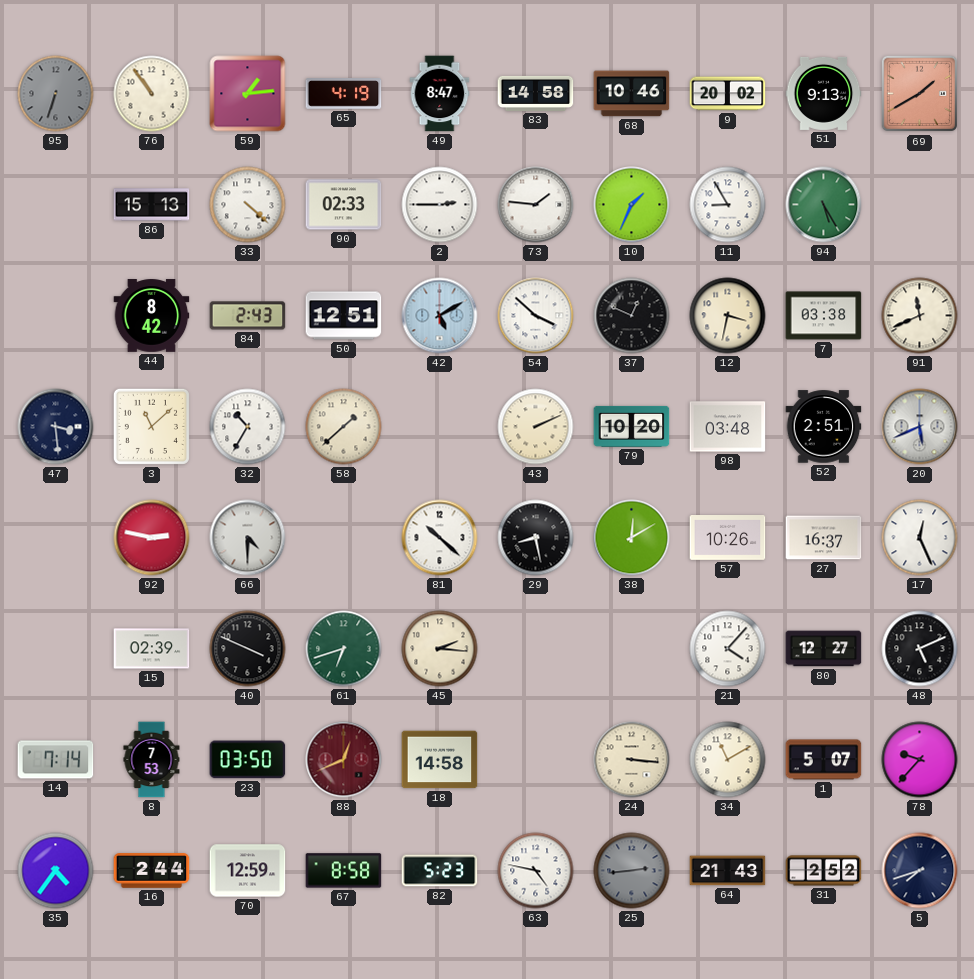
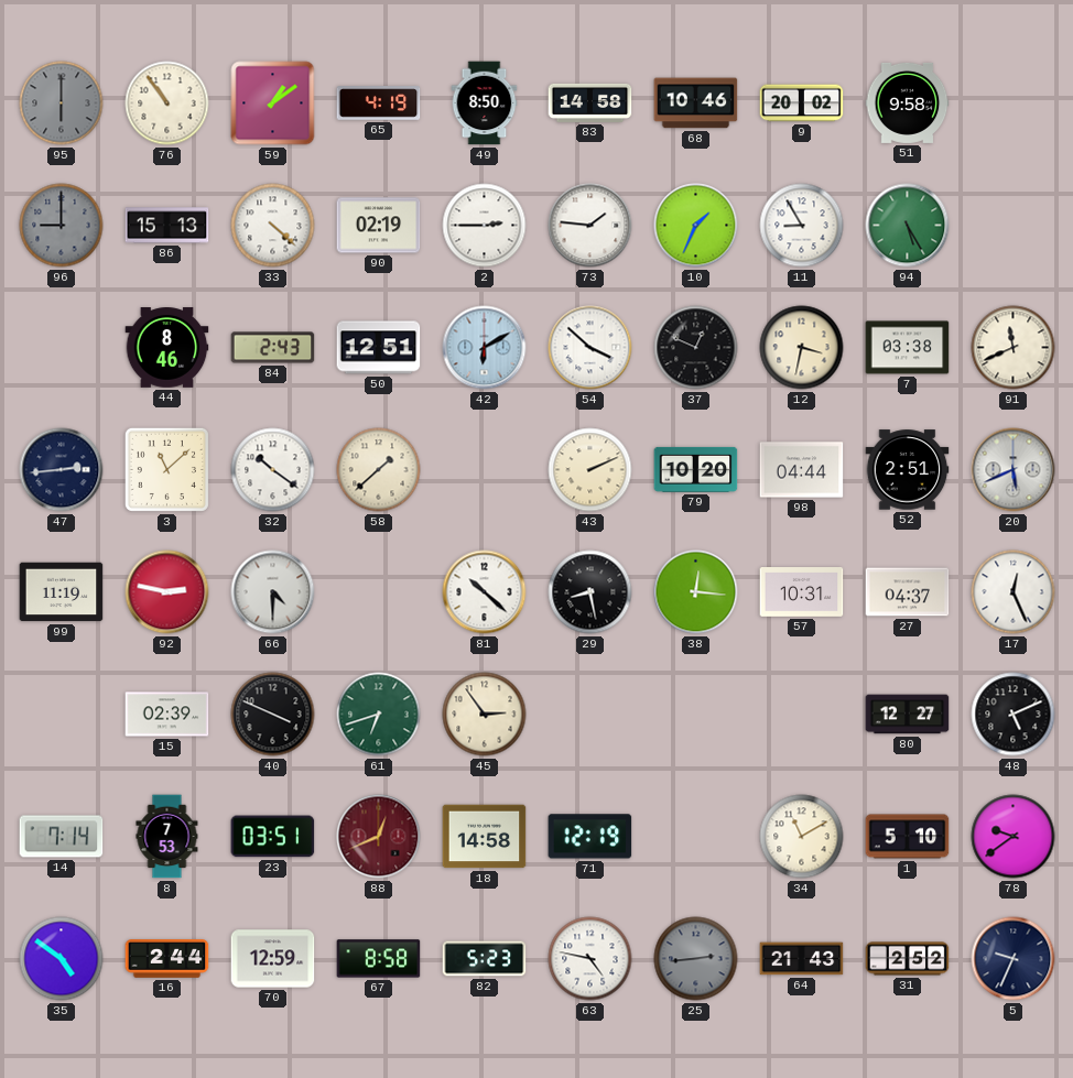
95: 6:33 -> 6:00 (62, 104)
59: 1:14 -> 1:09 (273, 104)
49: 8:47 -> 8:50 (485, 104)
51: 9:13 -> 9:58 (908, 102)
69: 1:40 -> none (920, 94)
96: none -> 9:00 (62, 226)
90: 02:33 -> 02:19 (379, 226)
44: 8:42 -> 8:46 (167, 348)
42: 5:10 -> 6:10 (485, 348)
47: 3:29 -> 2:44 (62, 470)
32: 10:35 -> 10:21 (273, 470)
98: 03:48 -> 04:44 (802, 470)
99: none -> 11:19 (62, 592)
38: 12:10 -> 12:16 (696, 592)
57: 10:26 -> 10:31 (802, 592)
27: 16:37 -> 04:37 (908, 592)
45: 2:16 -> 2:54 (485, 715)
21: 4:07 -> none (728, 649)
23: 03:50 -> 03:51 (273, 837)
71: none -> 12:19 (590, 837)
24: 3:16 -> none (632, 760)
1: 5:07 -> 5:10 (908, 837)
78: 9:37 -> 9:39 (1014, 837)
35: 4:36 -> 4:51 (62, 959)
5: 7:42 -> 9:34 (1014, 959)
